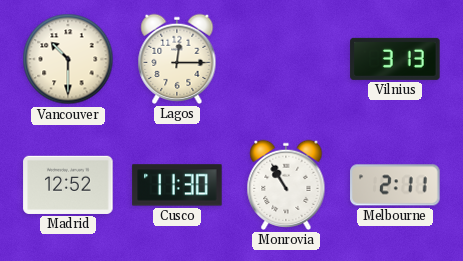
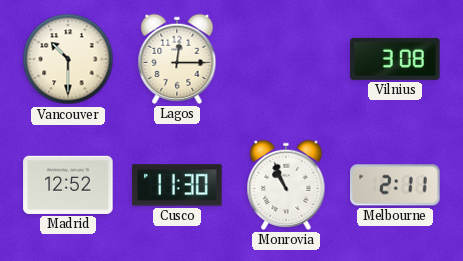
Vilnius: 3:13 -> 3:08 (395, 59)
Monrovia: 10:55 -> 10:56 (286, 185)
